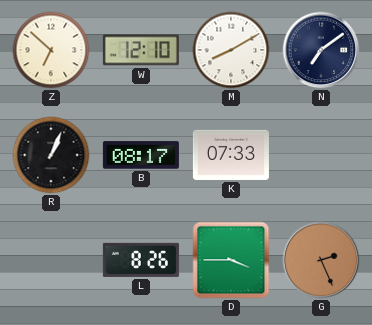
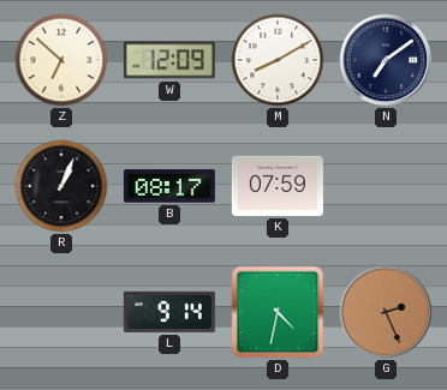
W: 12:10 -> 12:09 (169, 60)
K: 07:33 -> 07:59 (278, 186)
L: 8:26 -> 9:14 (169, 312)
D: 3:45 -> 4:32 (278, 312)
